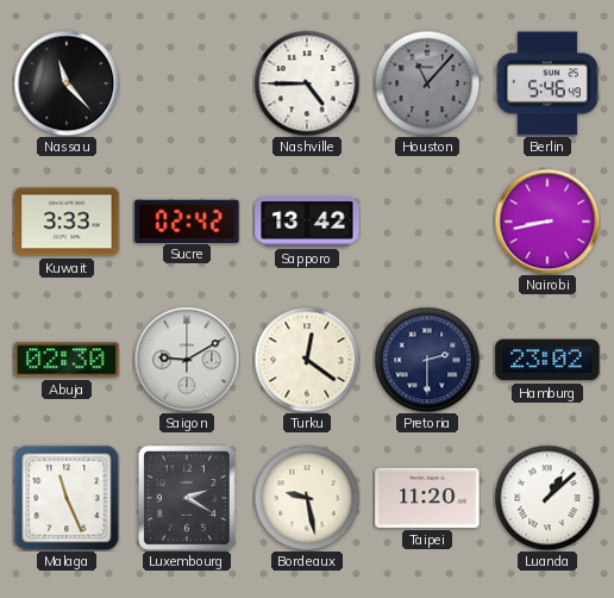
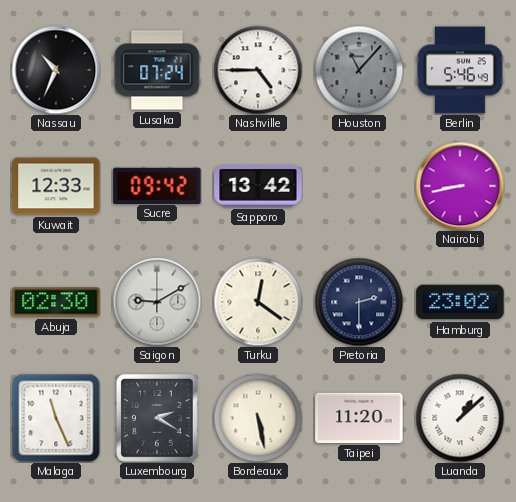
Nassau: 11:23 -> 10:34 (56, 70)
Lusaka: none -> 07:24 (157, 70)
Kuwait: 3:33 -> 12:33 (56, 186)
Sucre: 02:42 -> 09:42 (157, 185)
Bordeaux: 9:28 -> 5:28 (258, 418)
